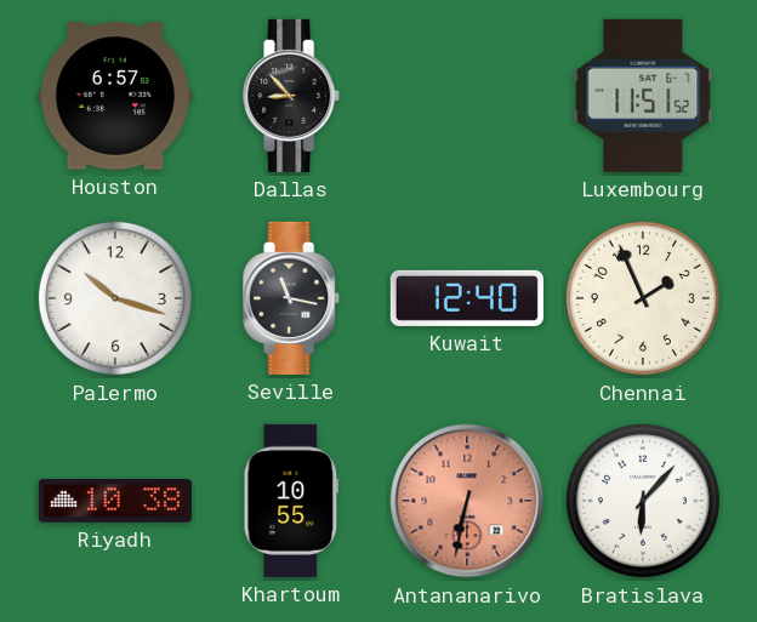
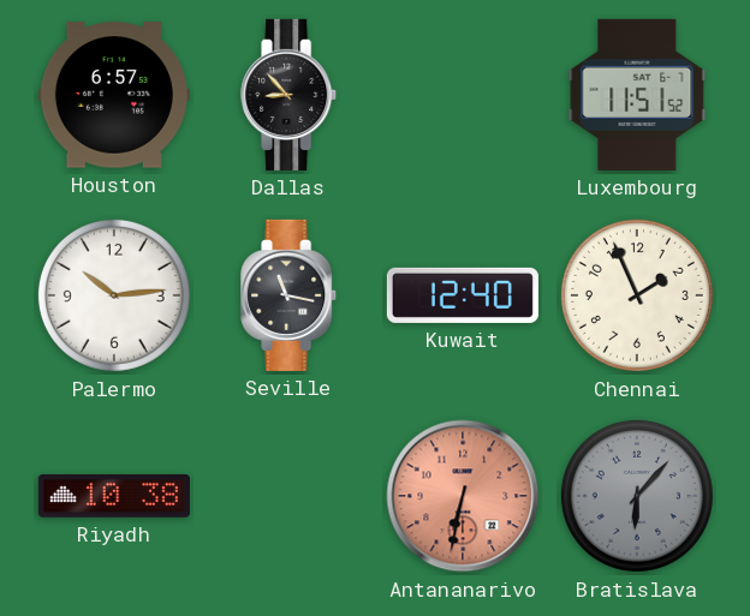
Palermo: 10:18 -> 10:14 (114, 295)
Khartoum: 10:55 -> none (291, 501)
Bratislava dial: white -> grey (637, 496)
